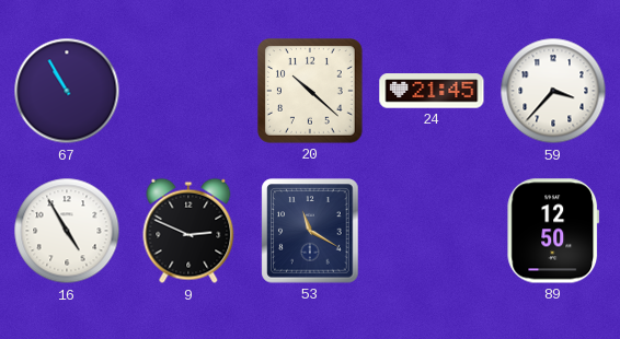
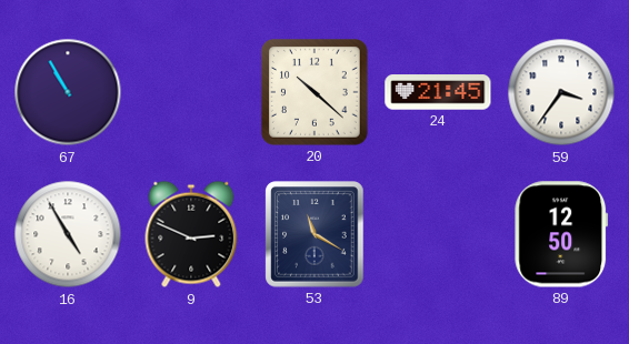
59: 3:37 -> 3:36 (561, 92)
